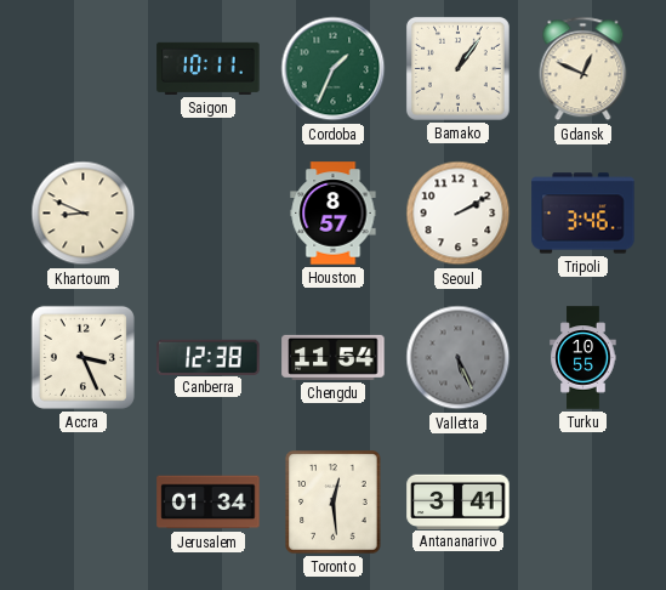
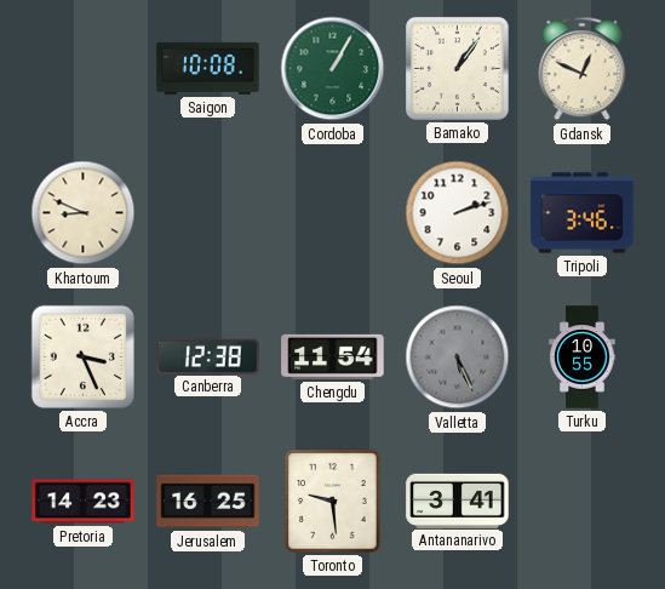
Saigon: 10:11 -> 10:08 (208, 68)
Cordoba: 1:34 -> 1:05 (333, 69)
Houston: 8:57 -> none (334, 214)
Seoul: 2:10 -> 2:12 (458, 213)
Pretoria: none -> 14:23 (84, 502)
Jerusalem: 01:34 -> 16:25 (208, 502)
Toronto: 12:29 -> 9:29 (333, 502)
